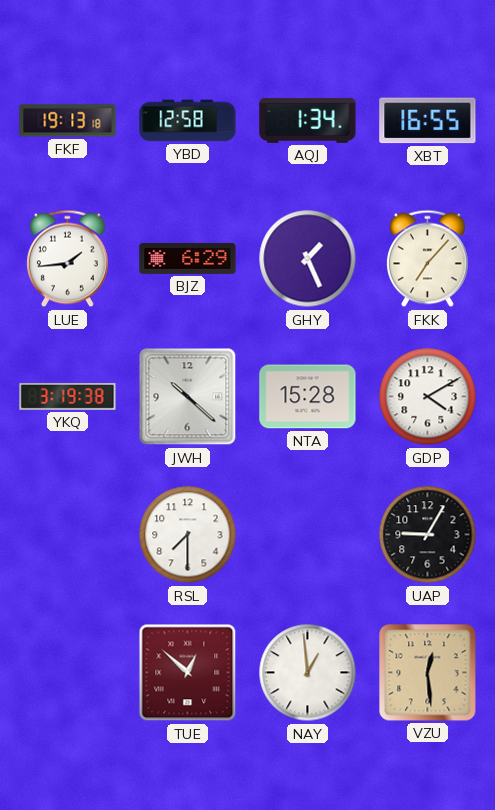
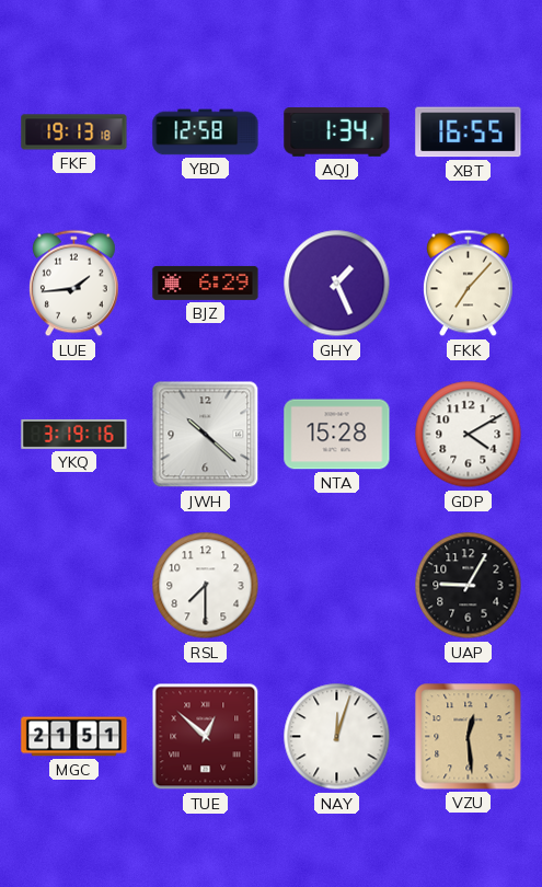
YKQ: 3:19:38 -> 3:19:16 (74, 434)
MGC: none -> 21:51 (74, 737)
NAY: 12:59 -> 12:03 (337, 737)
